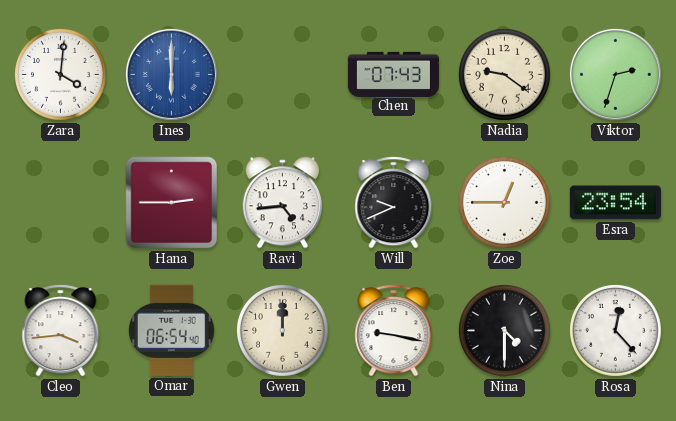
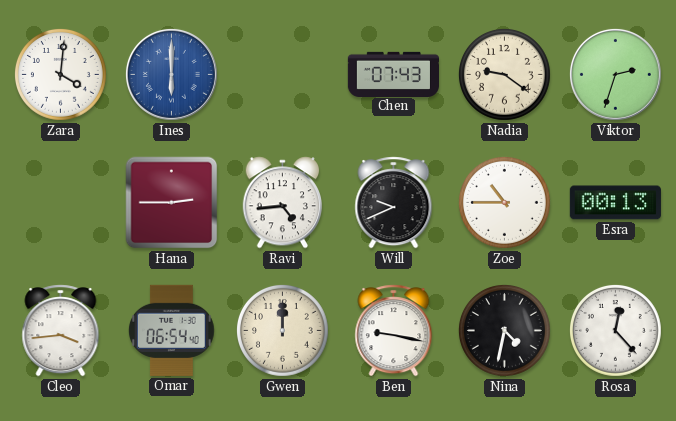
Zoe: 12:45 -> 10:45 (504, 202)
Esra: 23:54 -> 00:13 (615, 203)
Nina: 4:30 -> 4:32 (504, 330)
